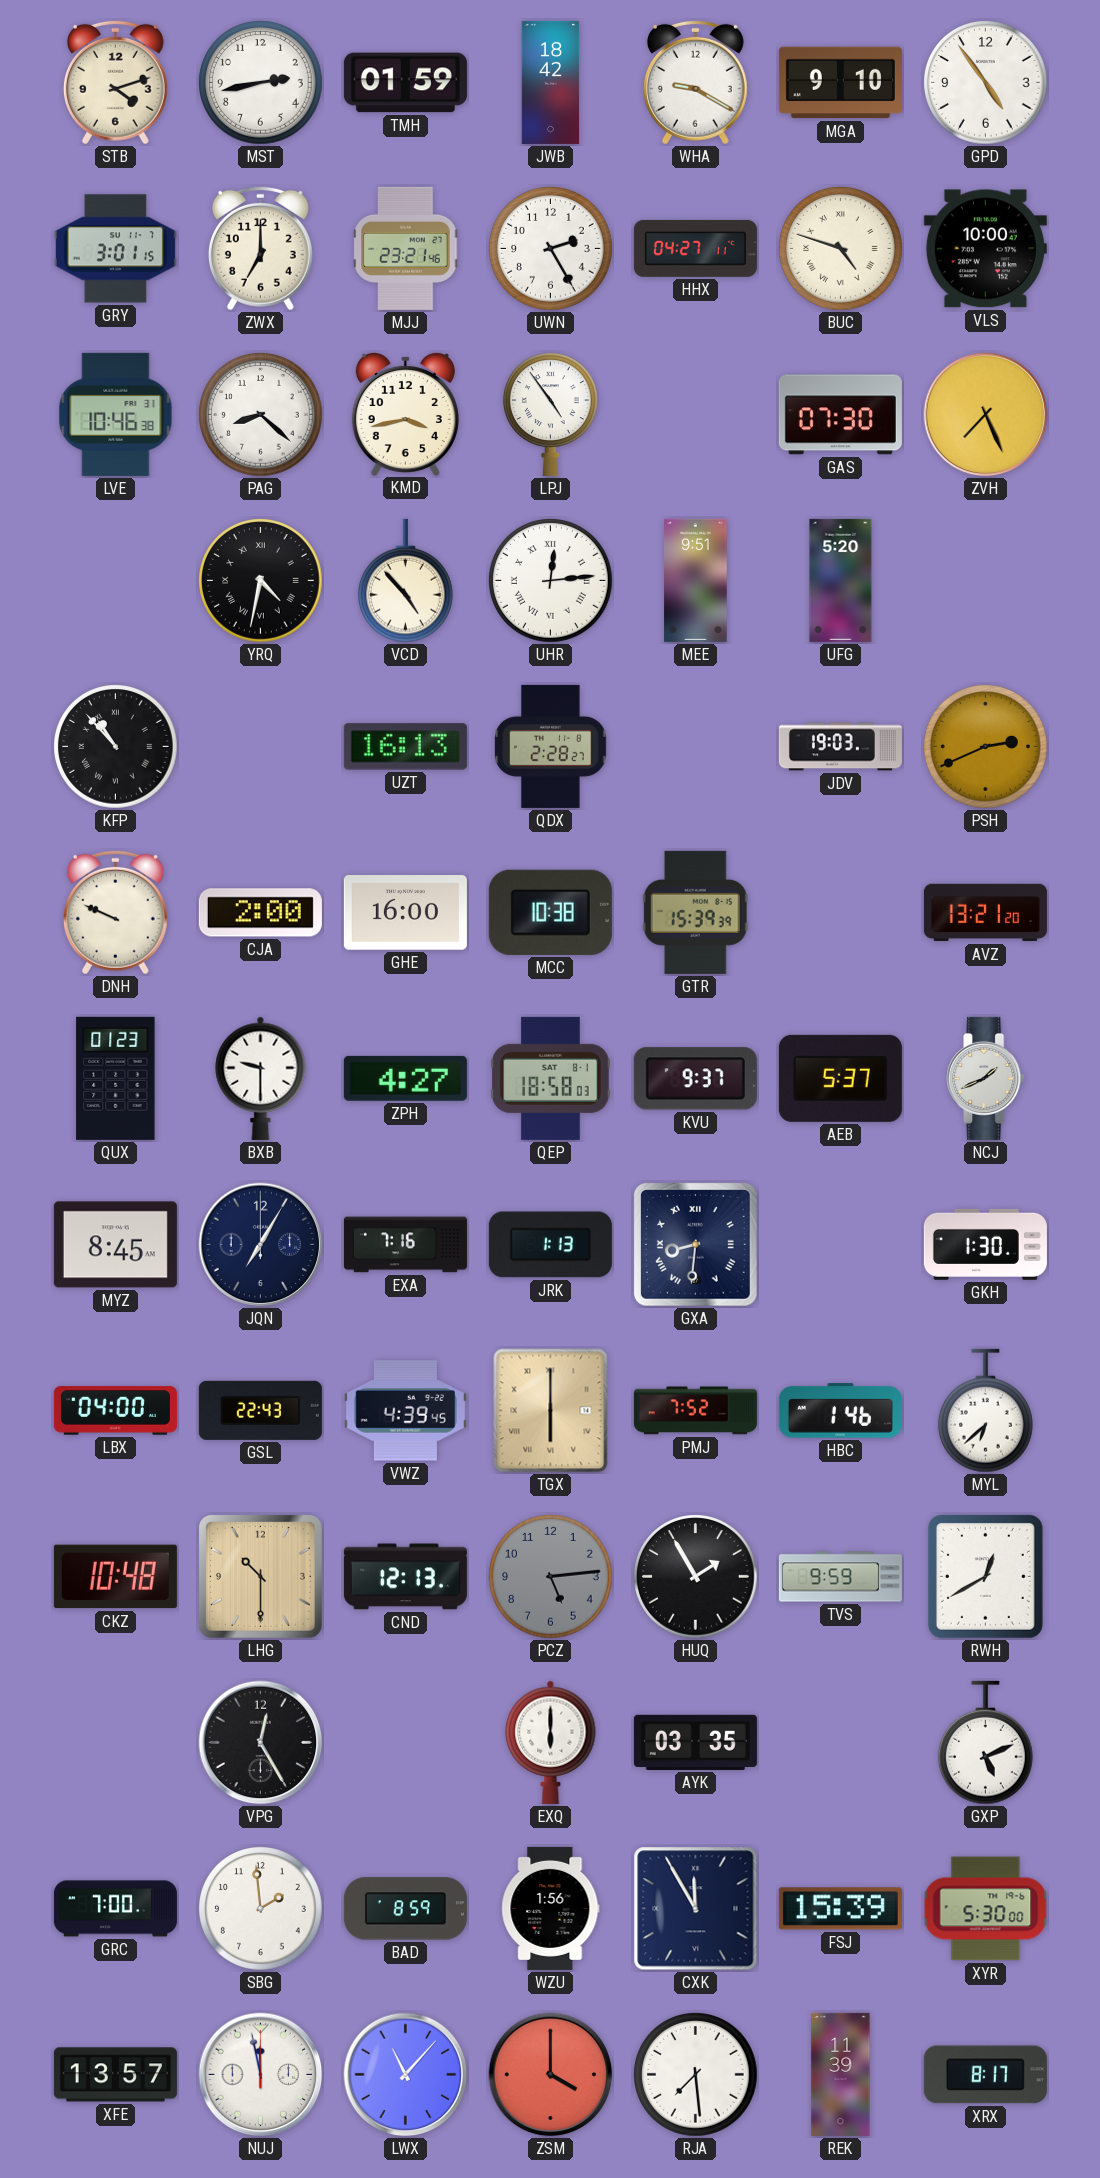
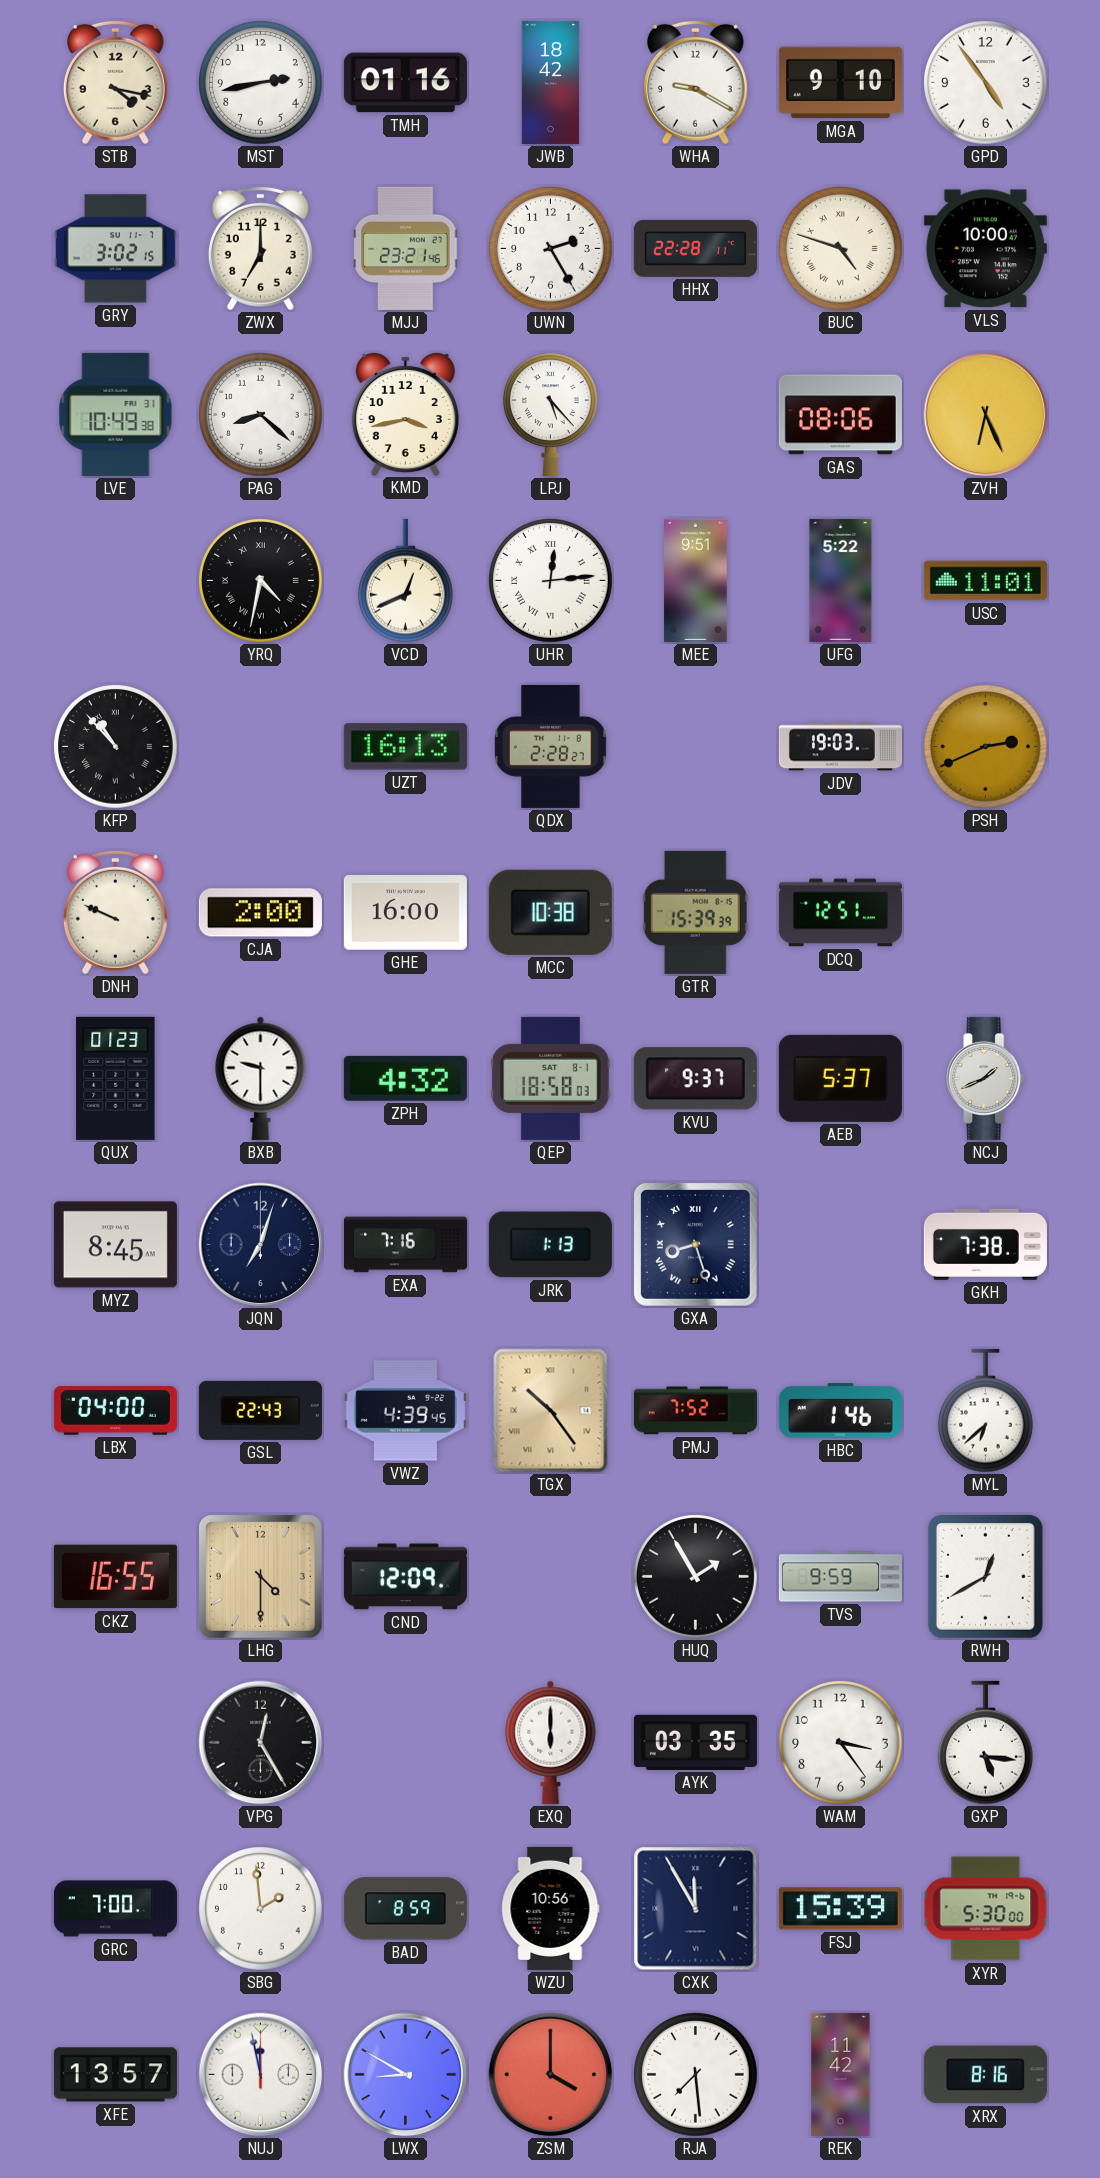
STB: 4:12 -> 4:17 (115, 82)
TMH: 01:59 -> 01:16 (405, 83)
GRY: 3:01 -> 3:02 (115, 249)
HHX: 04:27 -> 22:28 (695, 248)
LVE: 10:46 -> 10:49 (116, 414)
LPJ: 4:54 -> 5:23 (551, 414)
GAS: 07:30 -> 08:06 (840, 415)
ZVH: 7:26 -> 6:26 (986, 415)
VCD: 4:53 -> 12:41 (406, 581)
UFG: 5:20 -> 5:22 (841, 580)
USC: none -> 11:01 (985, 581)
DCQ: none -> 12:51 (840, 913)
AVZ: 13:21 -> none (985, 913)
ZPH: 4:27 -> 4:32 (405, 1078)
JQN: 7:05 -> 7:03 (261, 1245)
GXA: 8:31 -> 8:27 (695, 1244)
GKH: 1:30 -> 7:38 (985, 1244)
TGX: 6:00 -> 10:24 (551, 1411)
CKZ: 10:48 -> 16:55 (115, 1577)
LHG: 10:30 -> 4:30 (260, 1576)
CND: 12:13 -> 12:09 (405, 1577)
PCZ: 5:14 -> none (551, 1577)
WAM: none -> 3:24 (841, 1743)
GXP: 5:11 -> 5:16 (986, 1743)
WZU: 1:56 -> 10:56 (551, 1908)
LWX: 11:07 -> 8:50 (406, 2075)
REK: 11:39 -> 11:42 (841, 2074)
XRX: 8:17 -> 8:16 (985, 2075)
